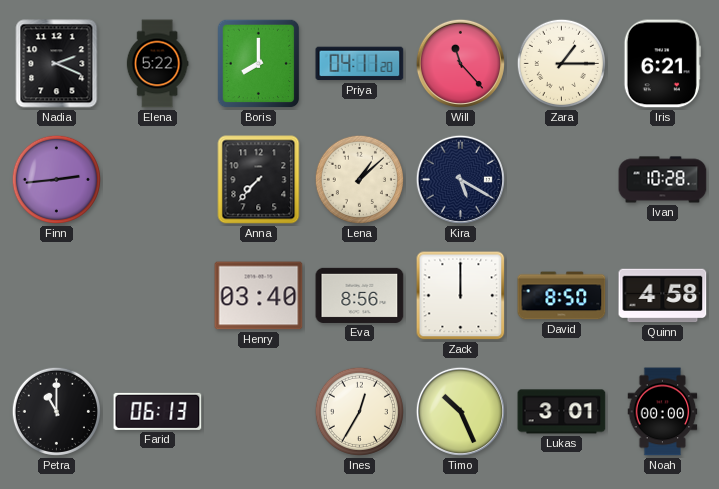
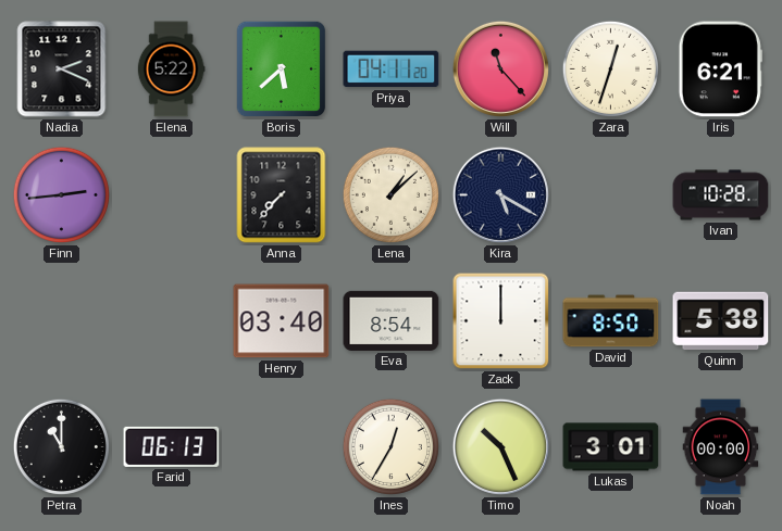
Boris: 8:00 -> 5:38 (282, 69)
Zara: 1:15 -> 12:33 (610, 68)
Eva: 8:56 -> 8:54 (392, 320)
Quinn: 4:58 -> 5:38 (721, 321)
